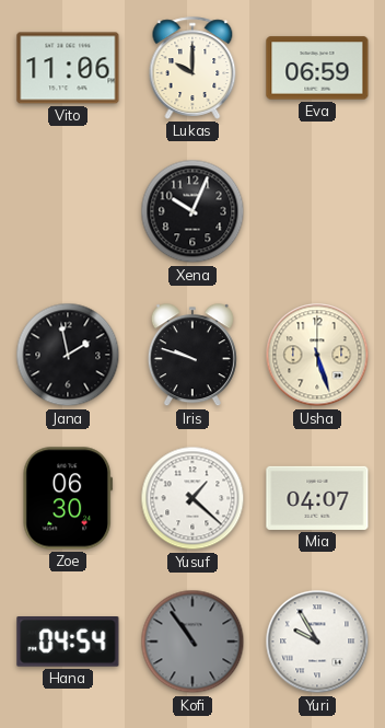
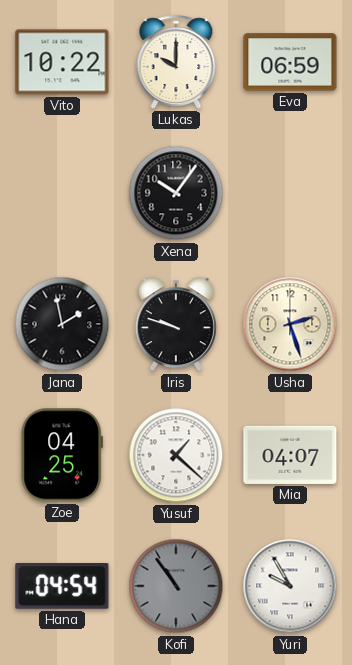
Vito: 11:06 -> 10:22 (62, 62)
Xena: 10:04 -> 10:06 (176, 193)
Usha: 5:27 -> 2:27 (290, 324)
Zoe: 06:30 -> 04:25 (62, 455)
